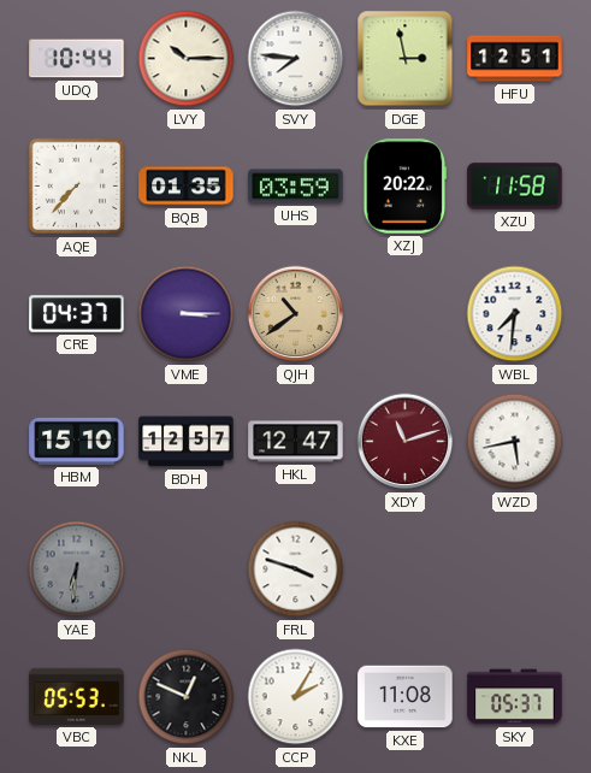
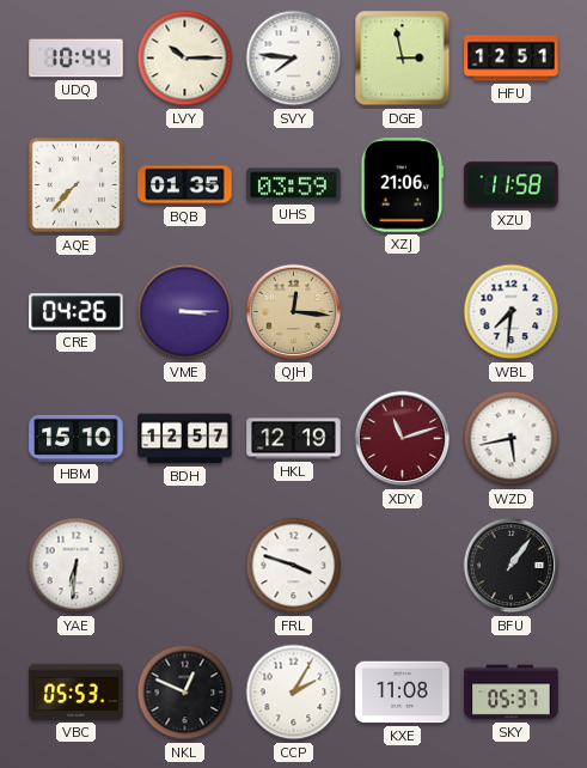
XZJ: 20:22 -> 21:06 (403, 185)
CRE: 04:37 -> 04:26 (77, 312)
QJH: 10:39 -> 12:16 (294, 312)
HKL: 12:47 -> 12:19 (294, 439)
YAE dial: grey -> white (77, 566)
BFU: none -> 1:06 (512, 566)
